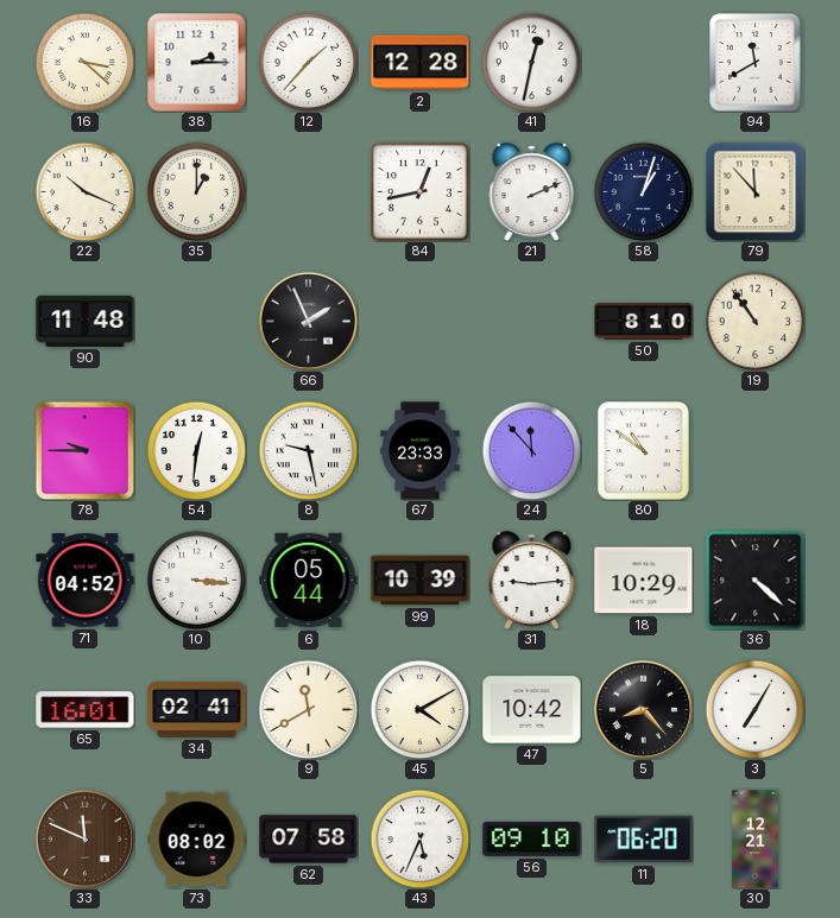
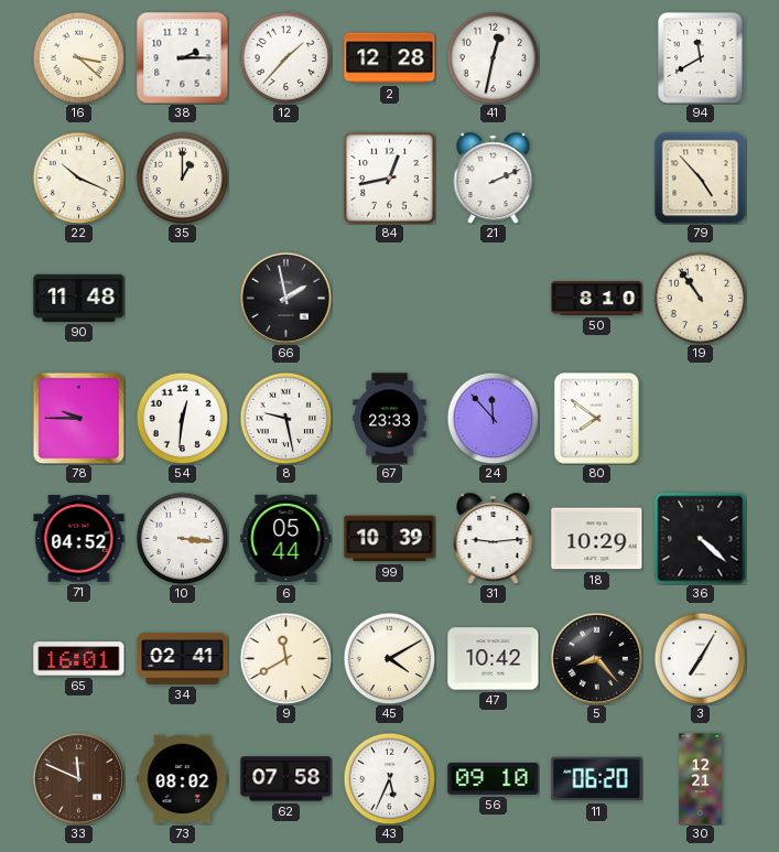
58: 1:03 -> none (643, 191)
79: 11:53 -> 4:53 (700, 177)
66: 1:56 -> 1:58 (285, 298)
80: 10:51 -> 7:51 (597, 419)
